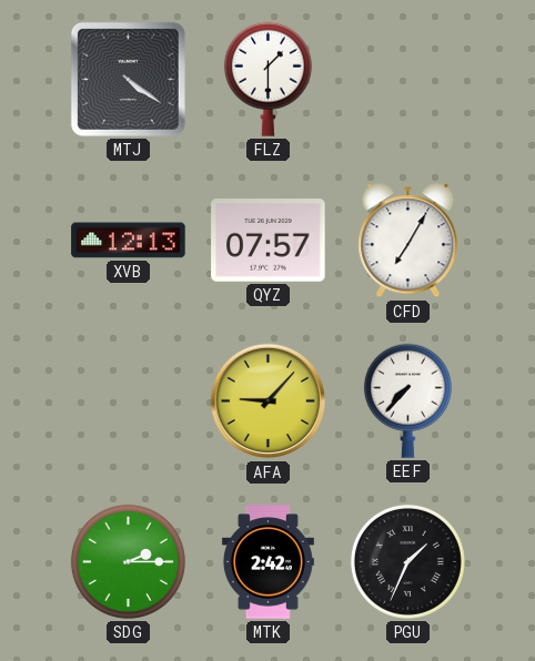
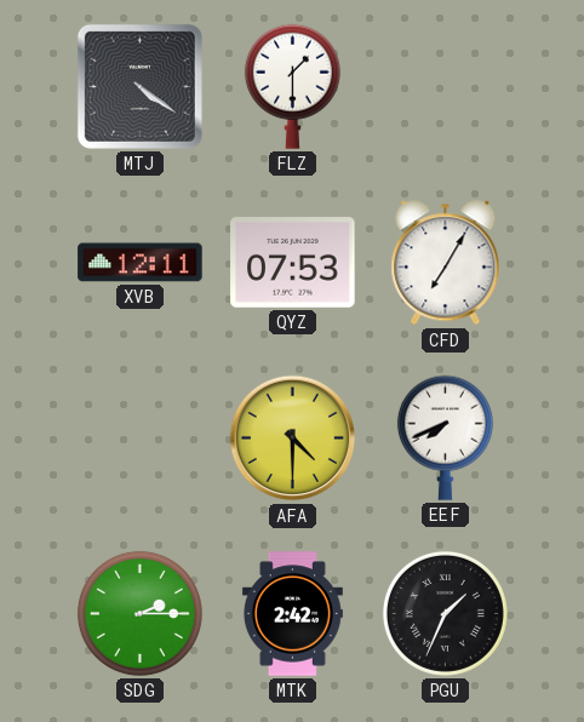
XVB: 12:13 -> 12:11 (141, 263)
QYZ: 07:57 -> 07:53 (293, 263)
AFA: 9:07 -> 4:30 (293, 439)
EEF: 7:37 -> 7:41 (445, 437)
